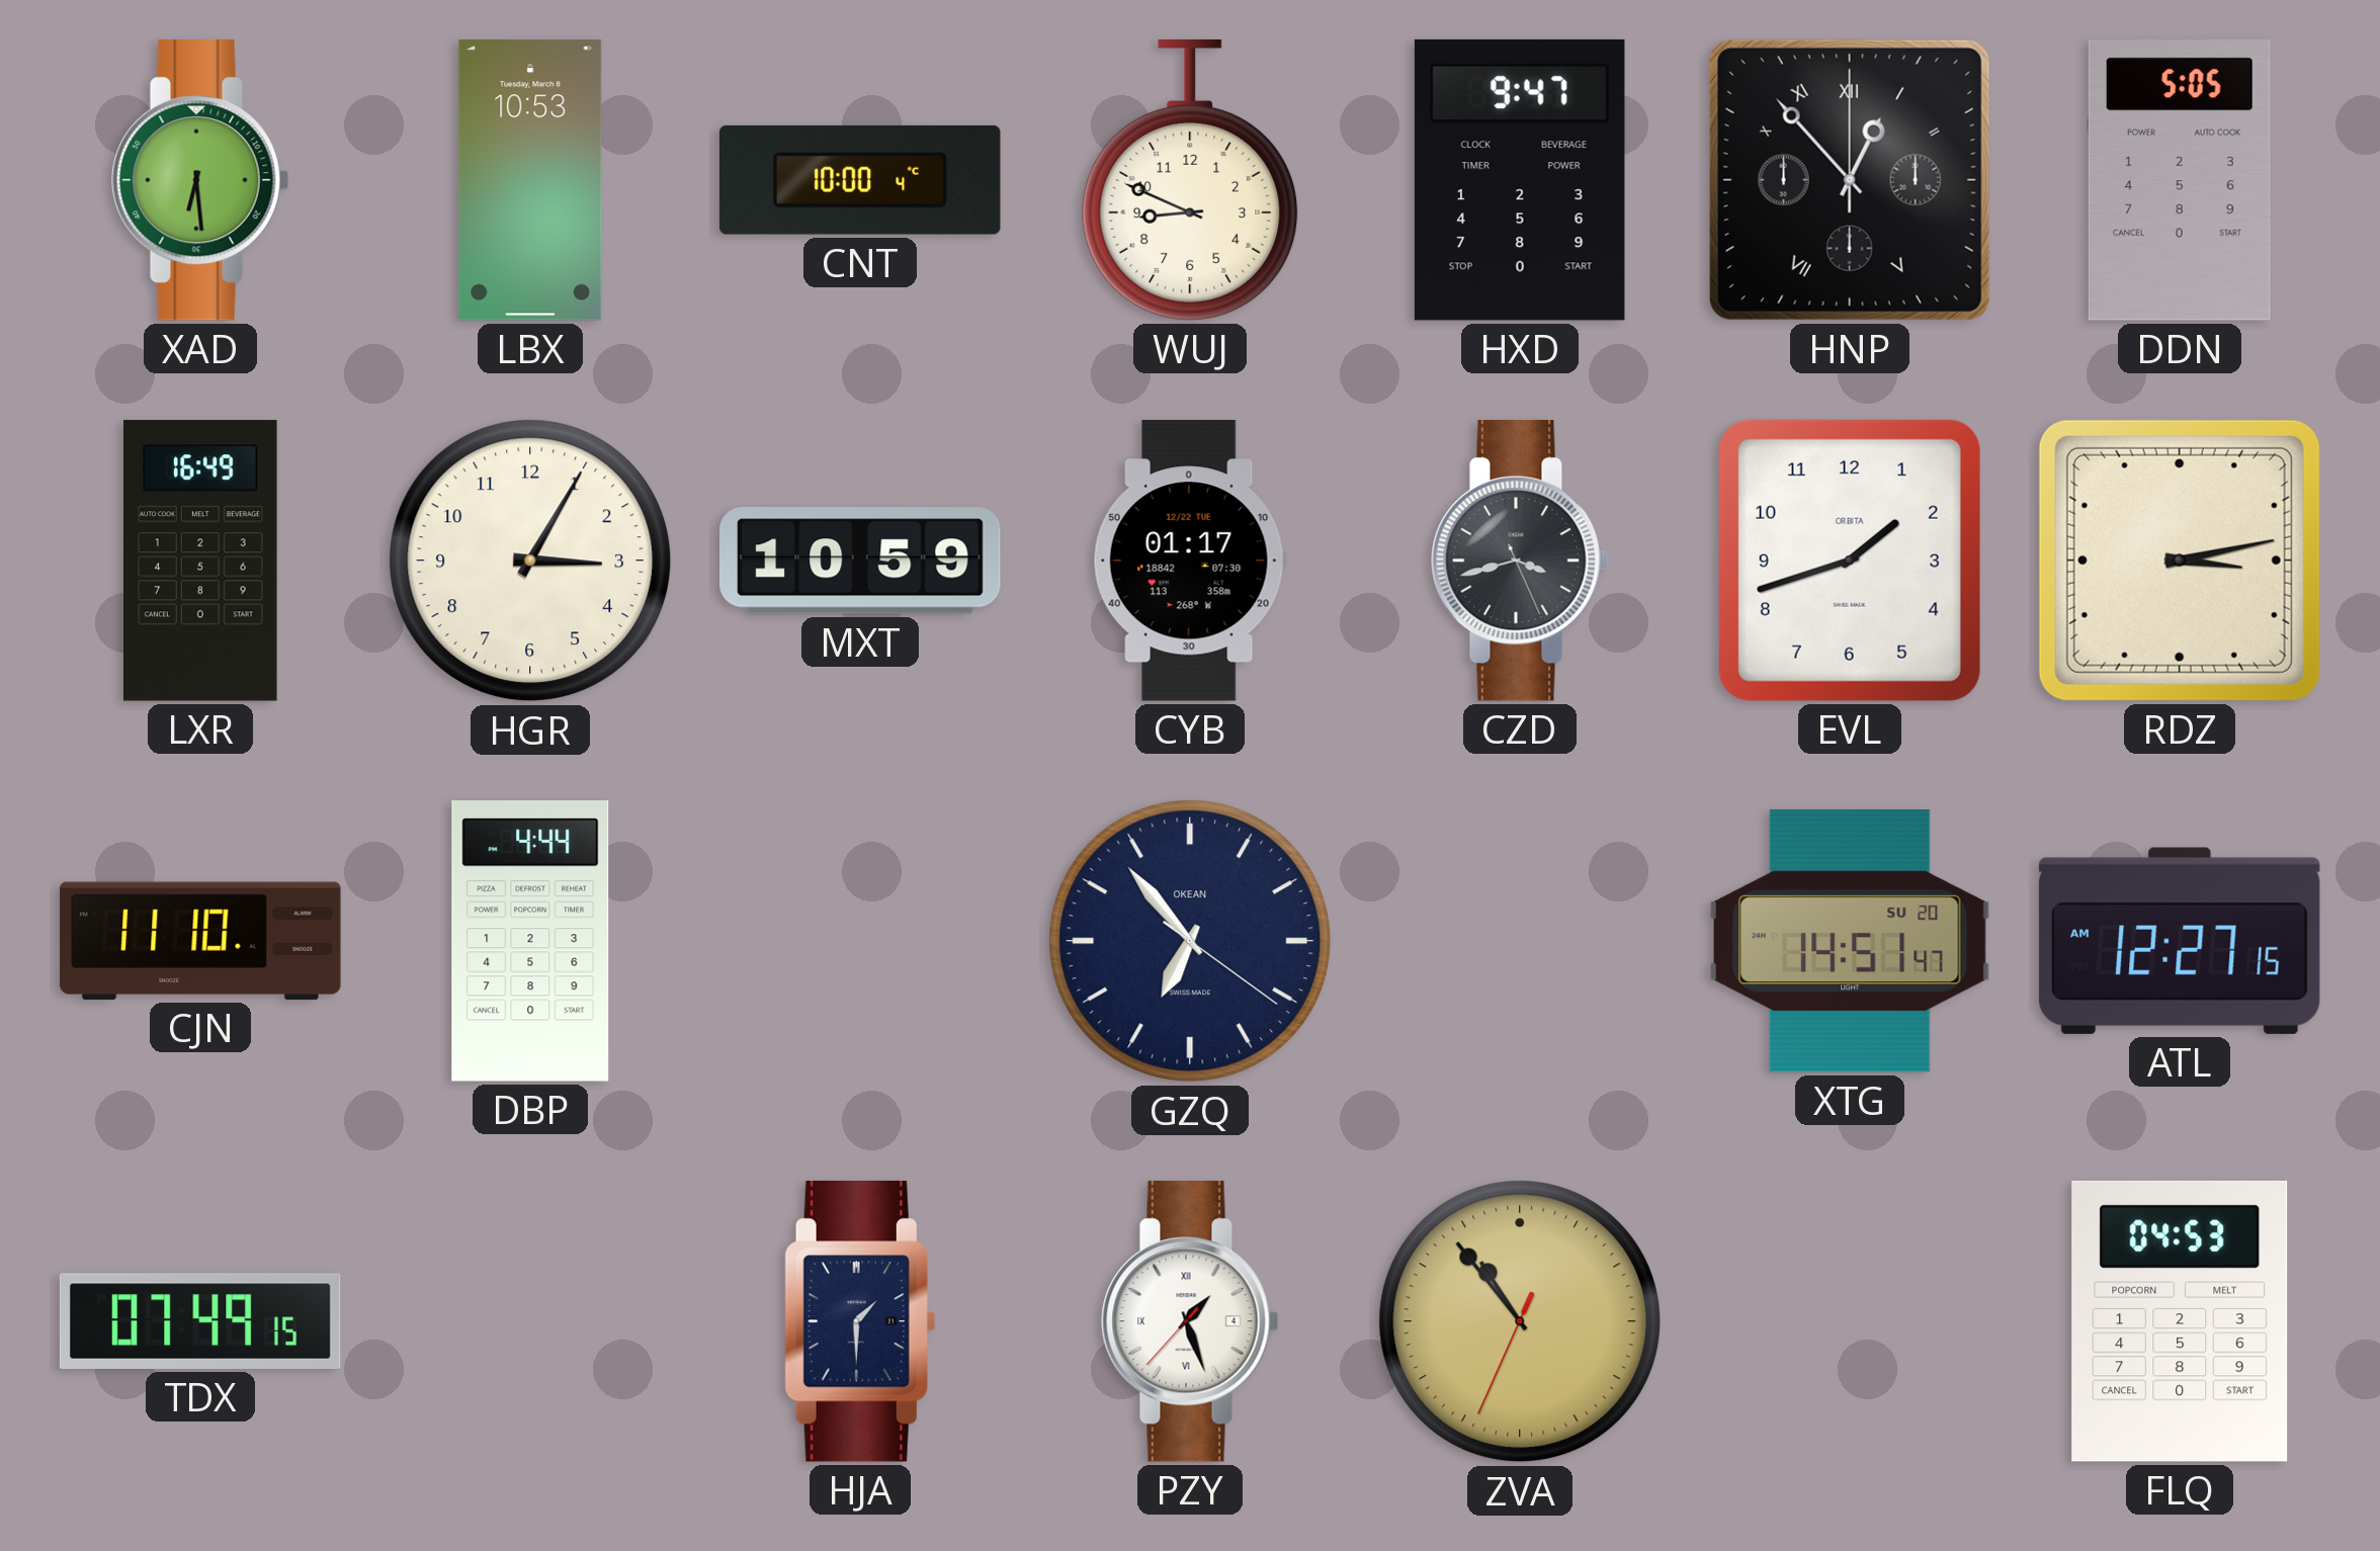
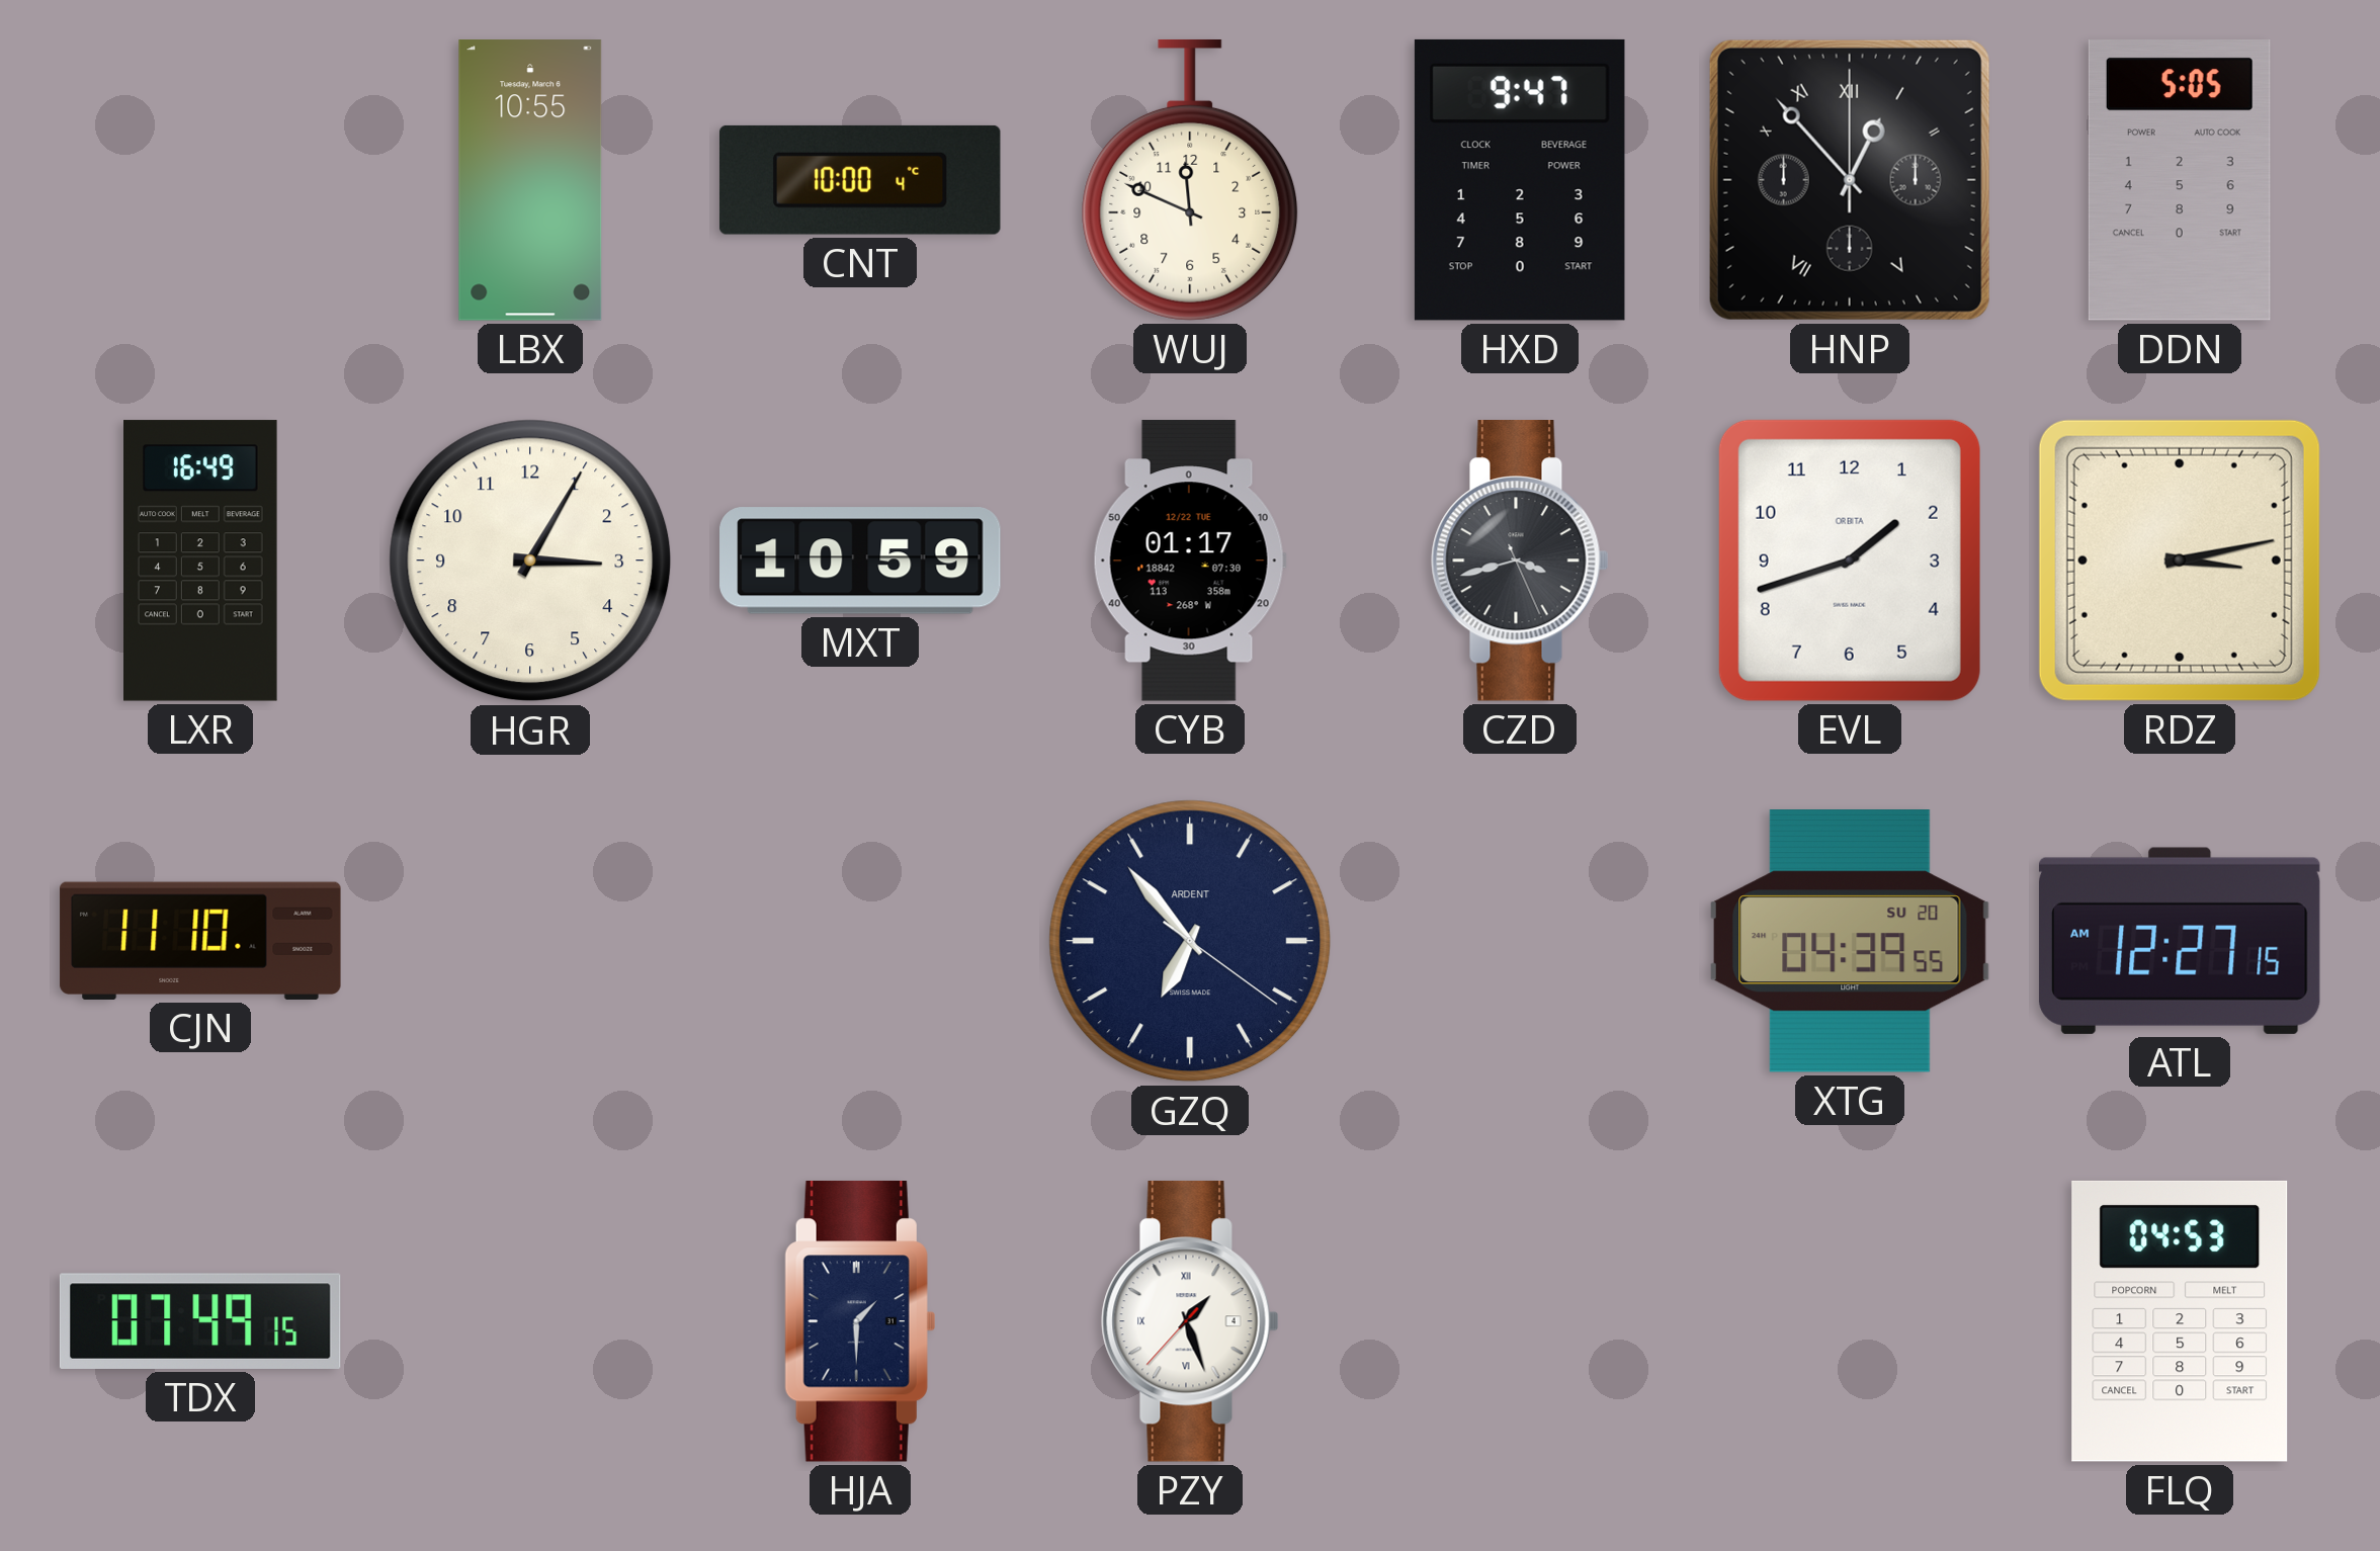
XAD: 6:29 -> none (200, 181)
LBX: 10:53 -> 10:55 (530, 180)
WUJ: 8:49 -> 11:49 (1190, 180)
DBP: 4:44 -> none (530, 941)
GZQ brand: OKEAN -> ARDENT (1190, 941)
XTG: 14:51 -> 04:39 (1850, 941)
ZVA: 10:53 -> none (1520, 1321)
